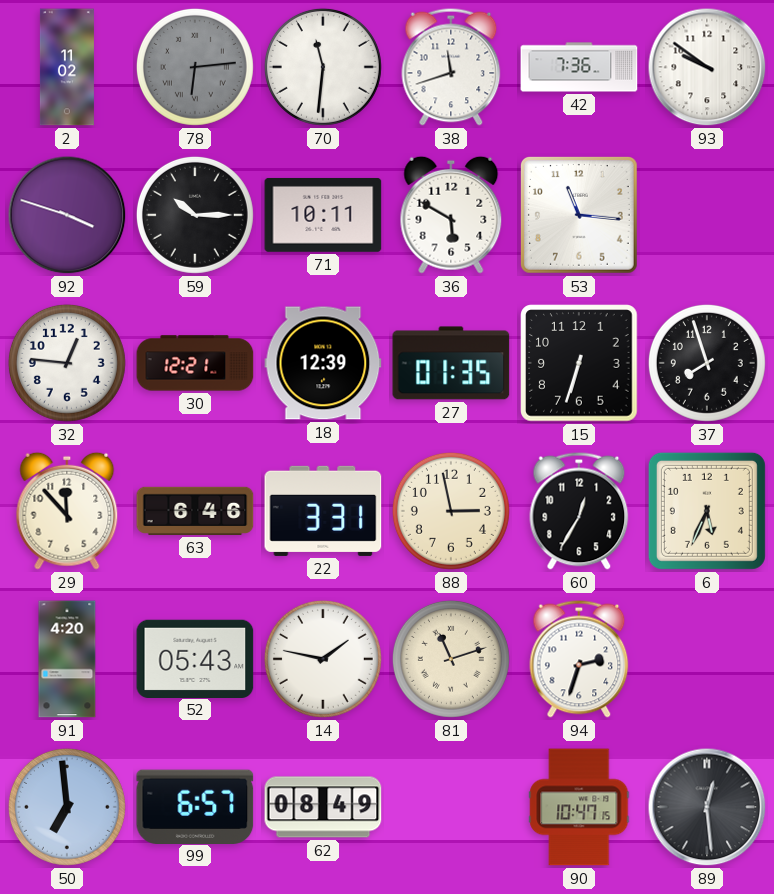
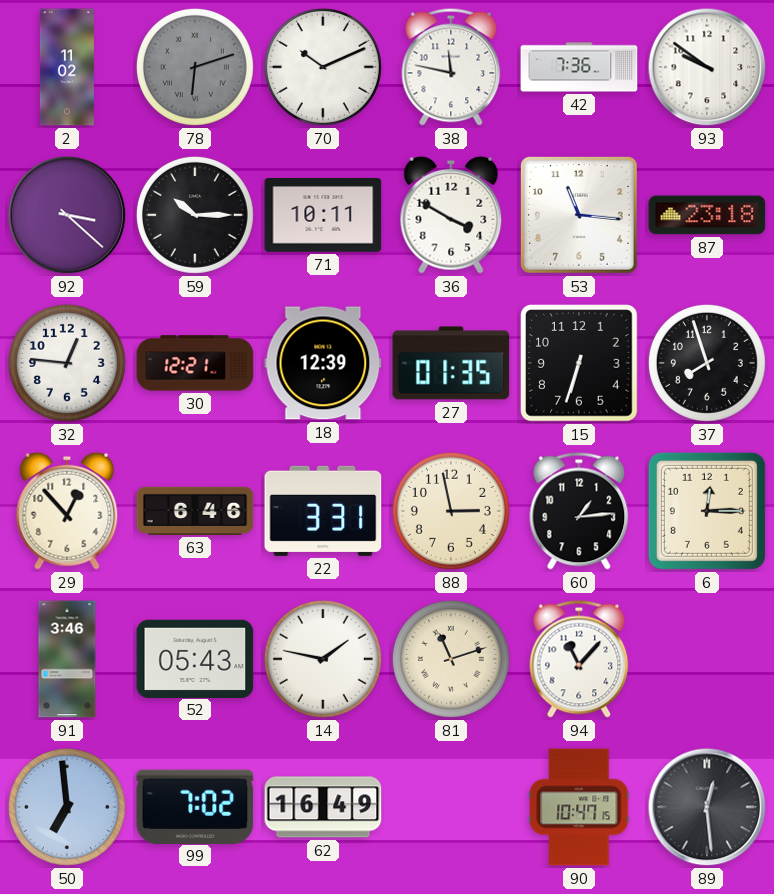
78: 6:14 -> 6:12 (195, 67)
70: 11:31 -> 10:11 (323, 67)
38: 11:42 -> 11:47 (451, 67)
92: 3:48 -> 3:22 (67, 215)
36: 5:50 -> 3:50 (451, 215)
87: none -> 23:18 (707, 215)
29: 11:53 -> 12:53 (67, 511)
60: 12:35 -> 1:14 (579, 511)
6: 5:34 -> 12:15 (707, 511)
91: 4:20 -> 3:46 (67, 659)
94: 2:33 -> 11:07 (579, 659)
99: 6:57 -> 7:02 (195, 806)
62: 08:49 -> 16:49 (323, 807)
